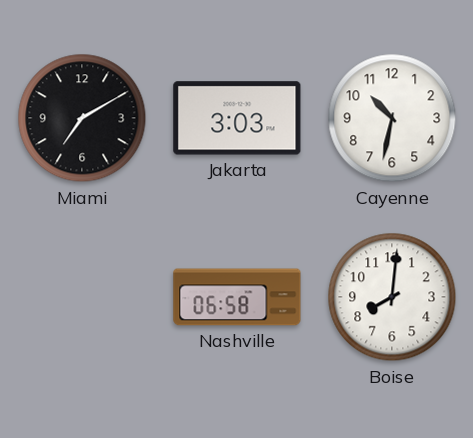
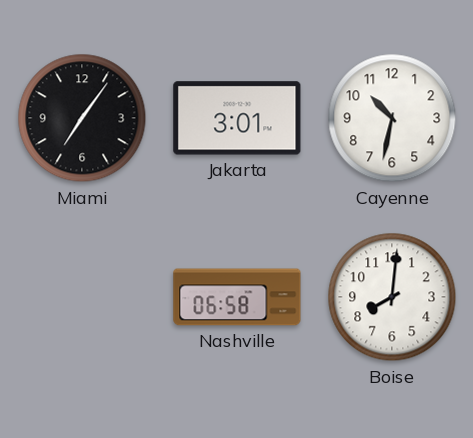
Miami: 7:10 -> 7:06 (82, 118)
Jakarta: 3:03 -> 3:01 (237, 118)
